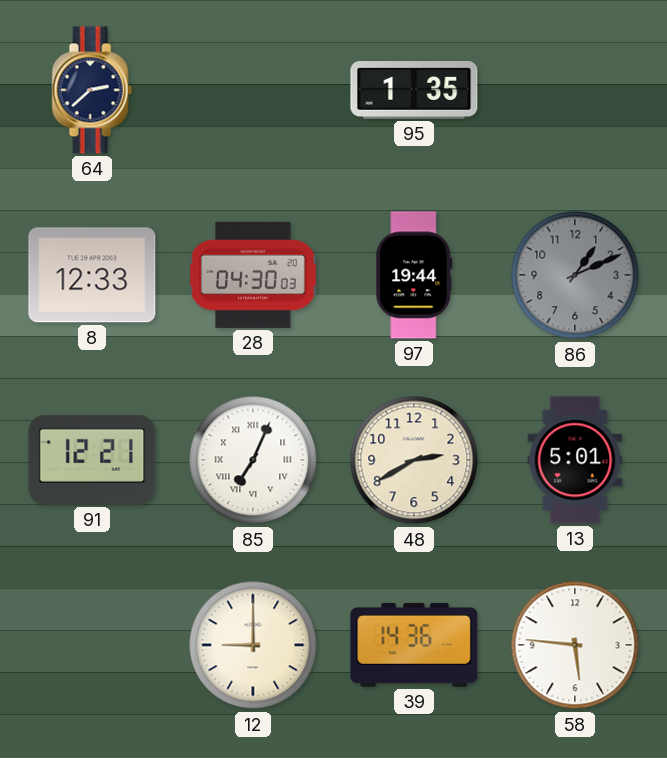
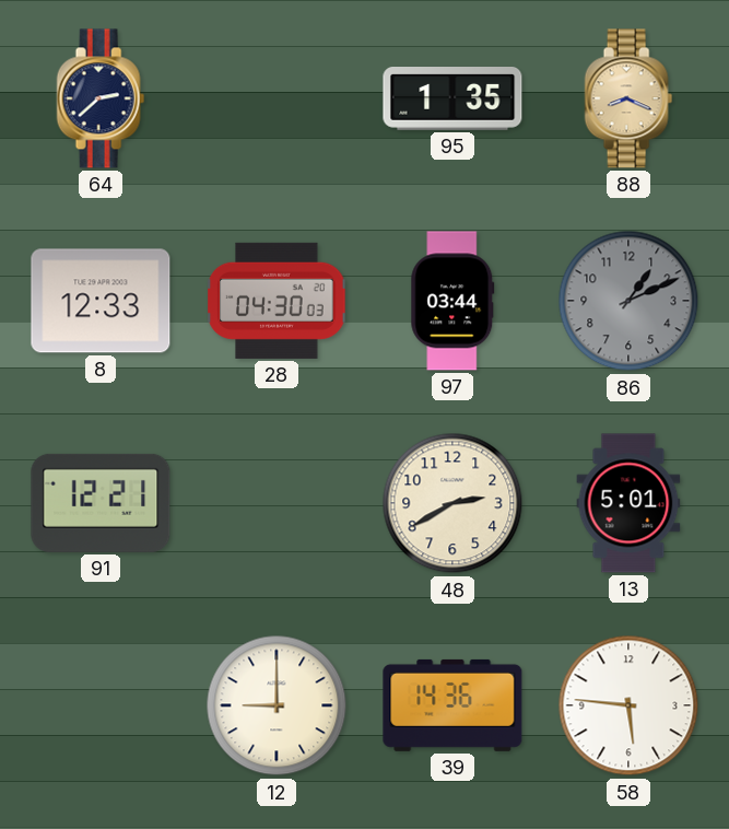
88: none -> 8:19 (628, 98)
97: 19:44 -> 03:44 (452, 301)
85: 7:04 -> none (253, 460)
